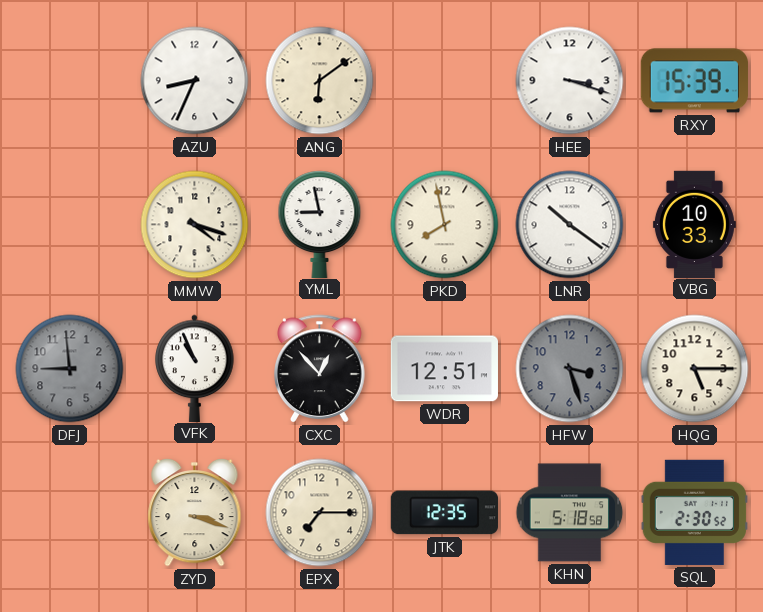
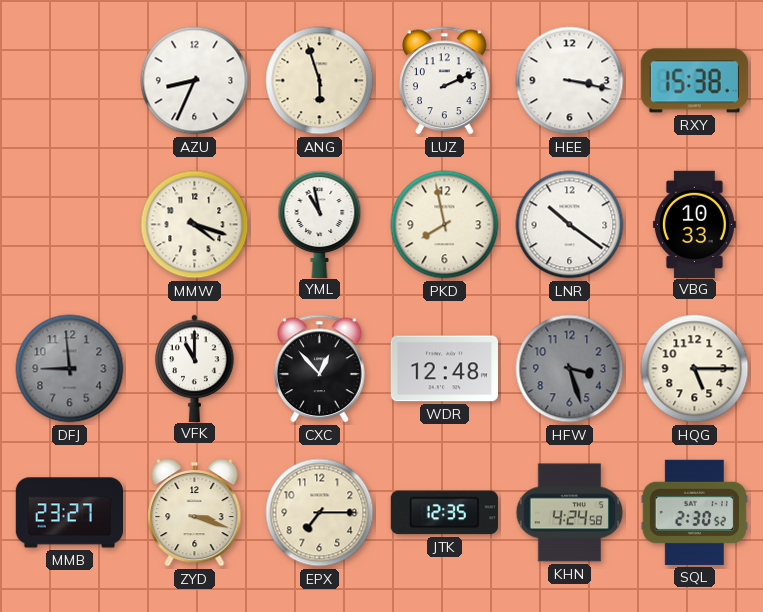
ANG: 6:09 -> 5:57 (320, 81)
LUZ: none -> 2:11 (445, 81)
HEE: 3:18 -> 3:17 (570, 81)
RXY: 15:39 -> 15:38 (694, 81)
YML: 8:58 -> 10:58 (320, 224)
VFK: 10:56 -> 11:00 (195, 368)
WDR: 12:51 -> 12:48 (444, 369)
MMB: none -> 23:27 (70, 513)
KHN: 5:18 -> 4:24 (570, 513)
